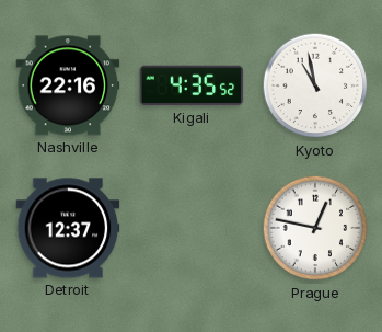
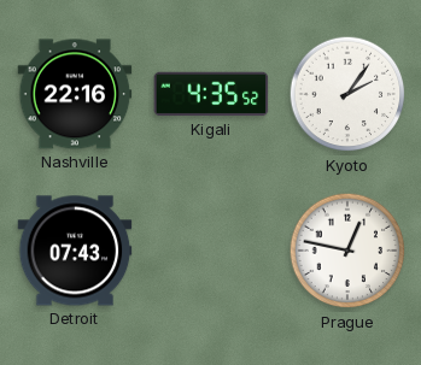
Kyoto: 10:58 -> 2:06 (347, 94)
Detroit: 12:37 -> 07:43 (75, 251)
